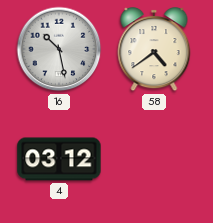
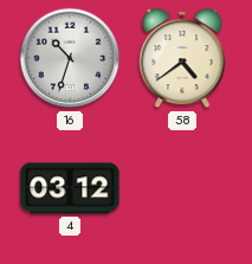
16: 10:28 -> 10:33 (70, 58)
